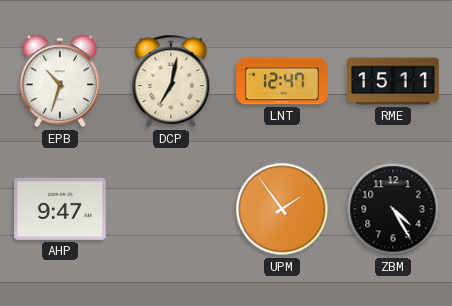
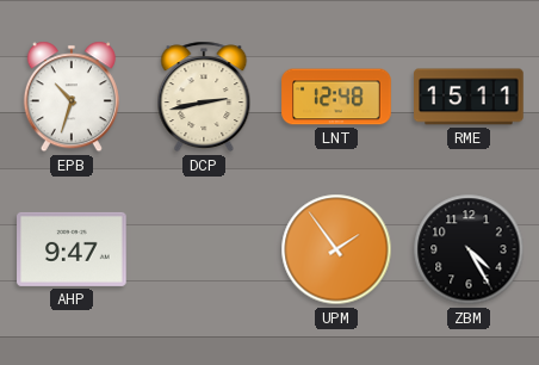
DCP: 7:02 -> 2:43 (204, 97)
LNT: 12:47 -> 12:48 (336, 97)
